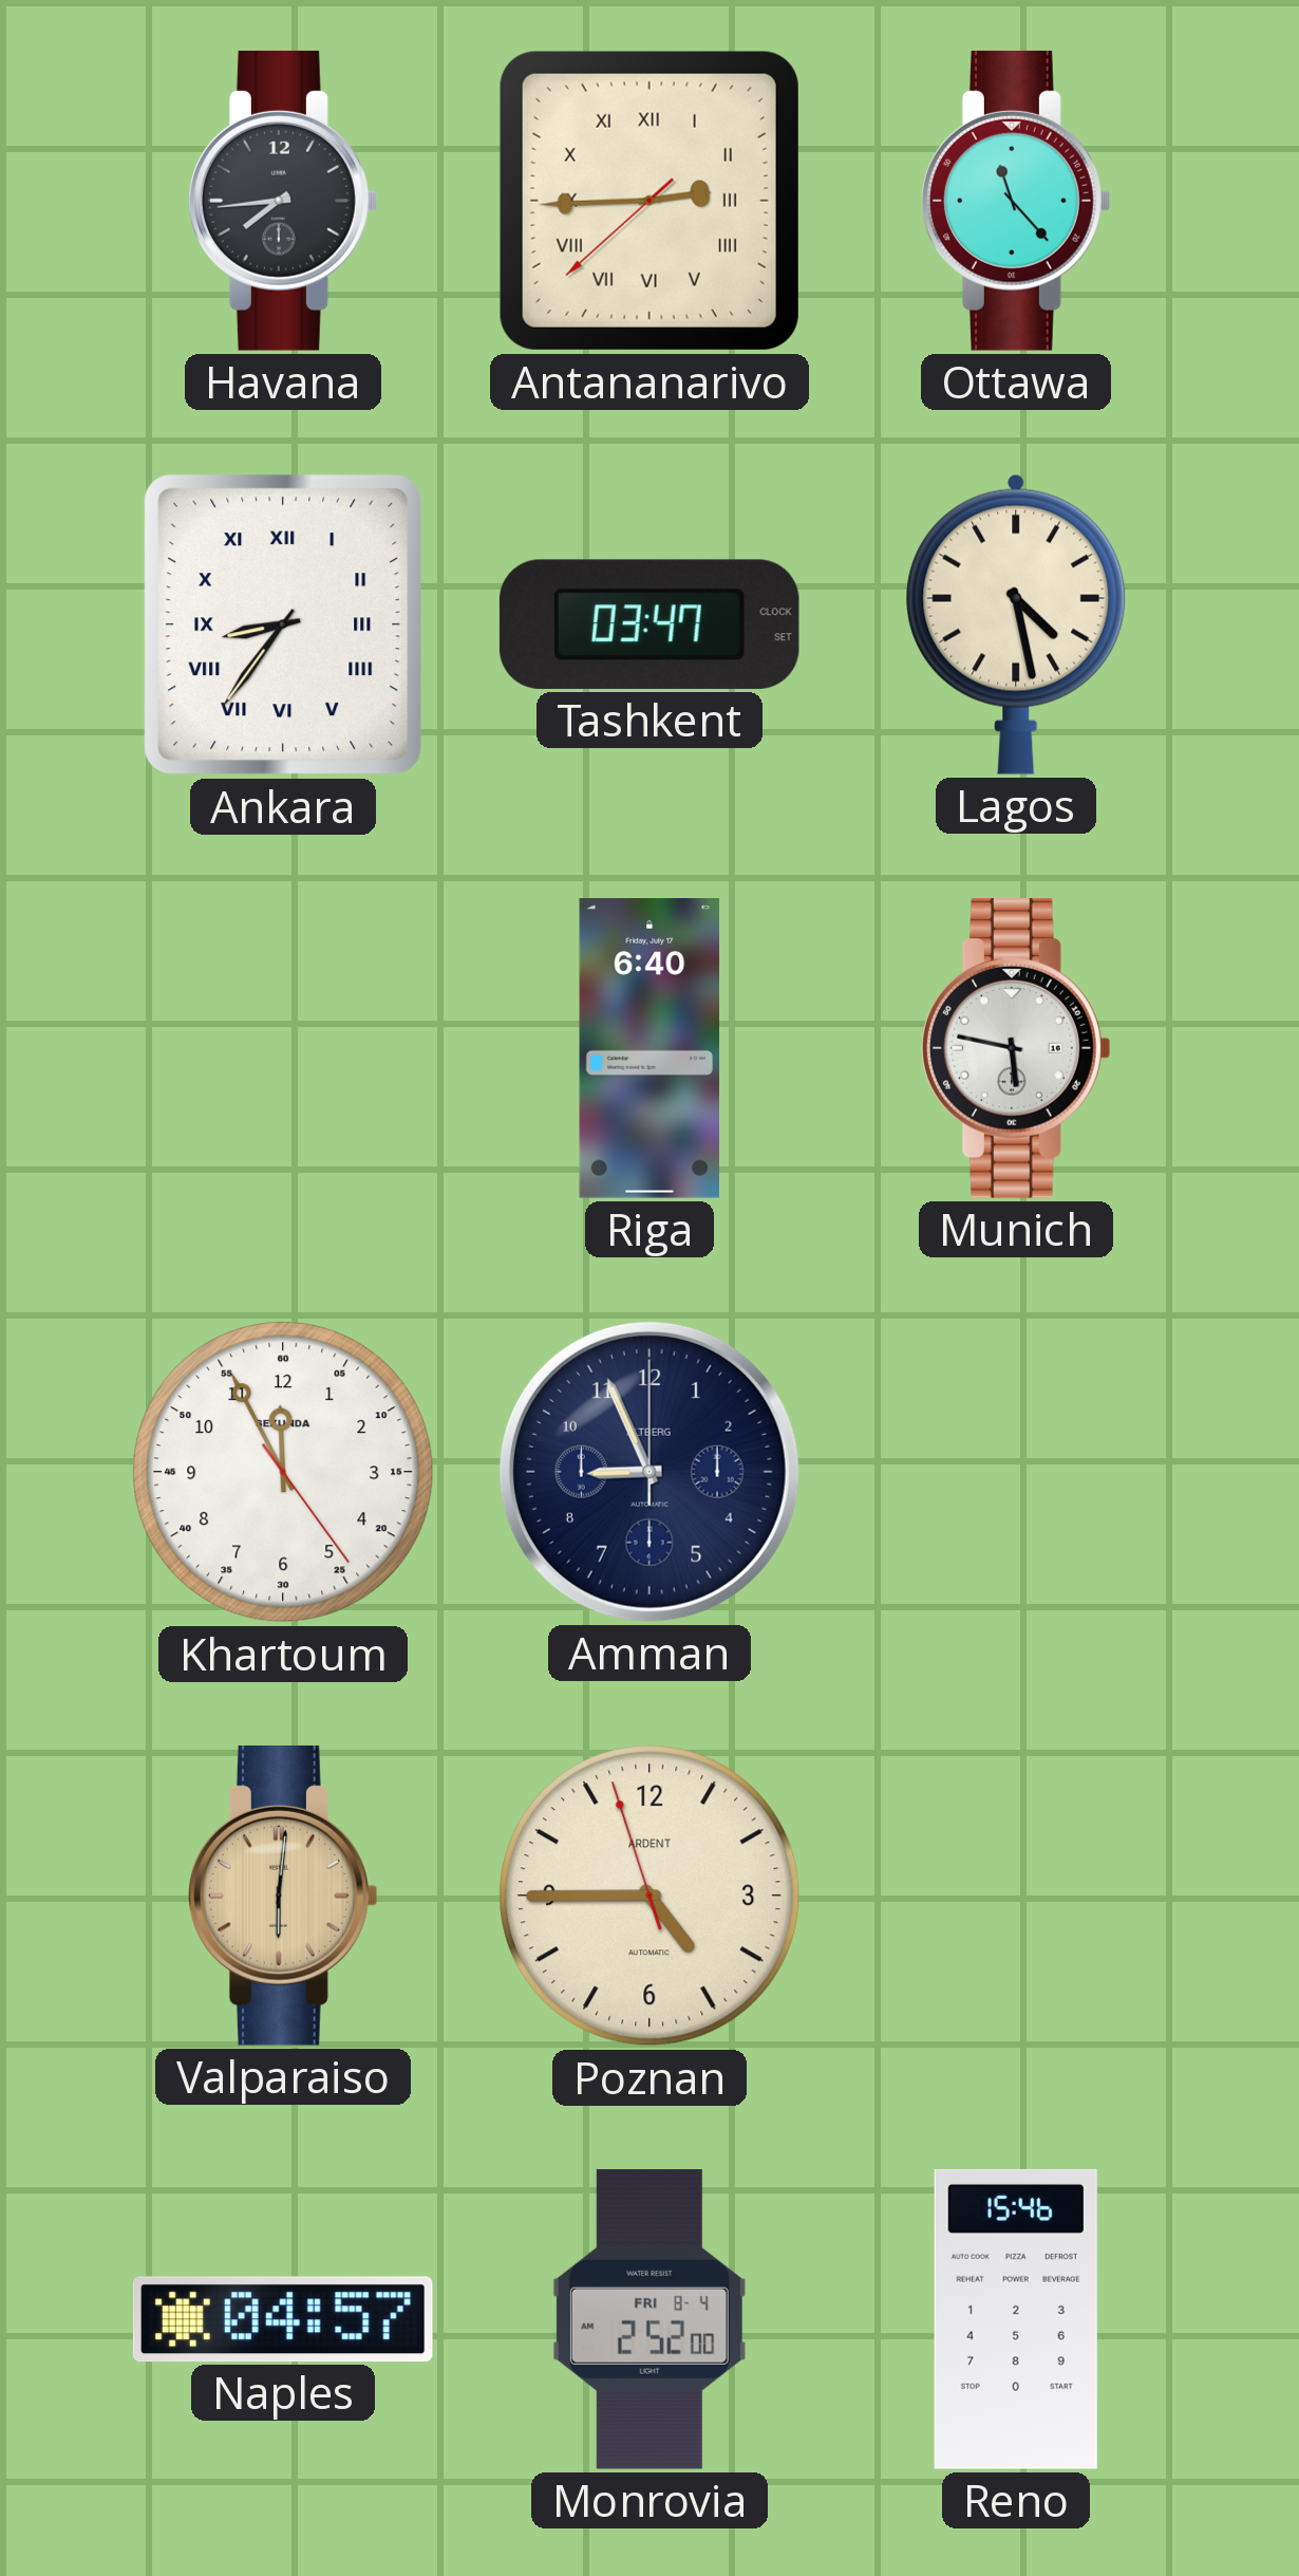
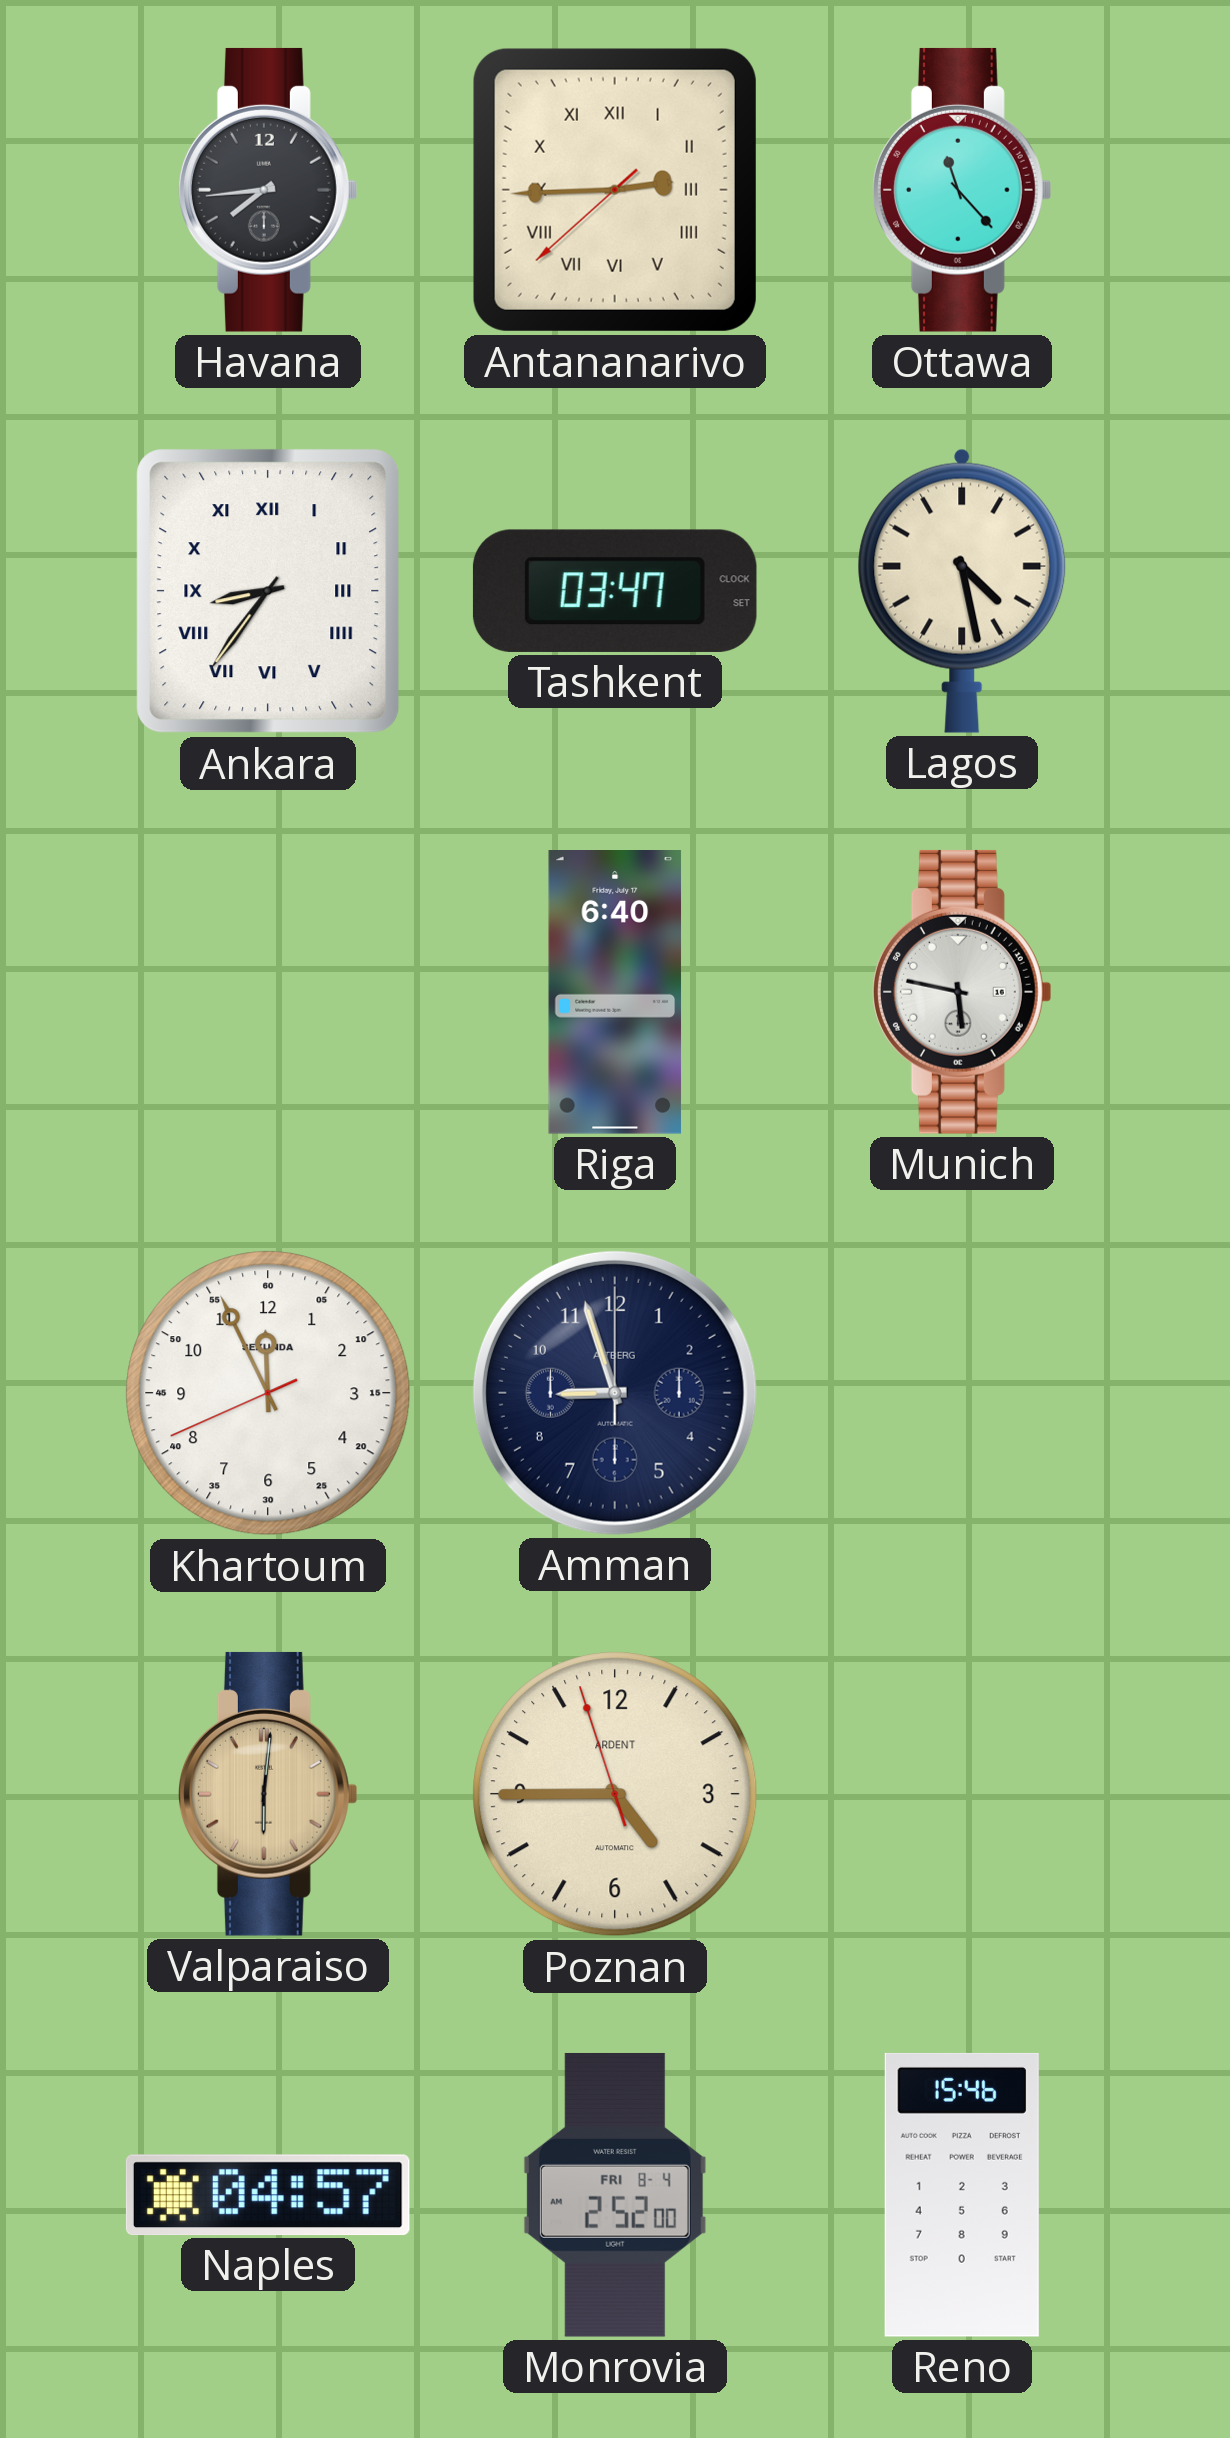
Khartoum: 11:55:24 -> 11:55:41 (268, 1393)
Amman: 8:56 -> 8:57 (615, 1393)
